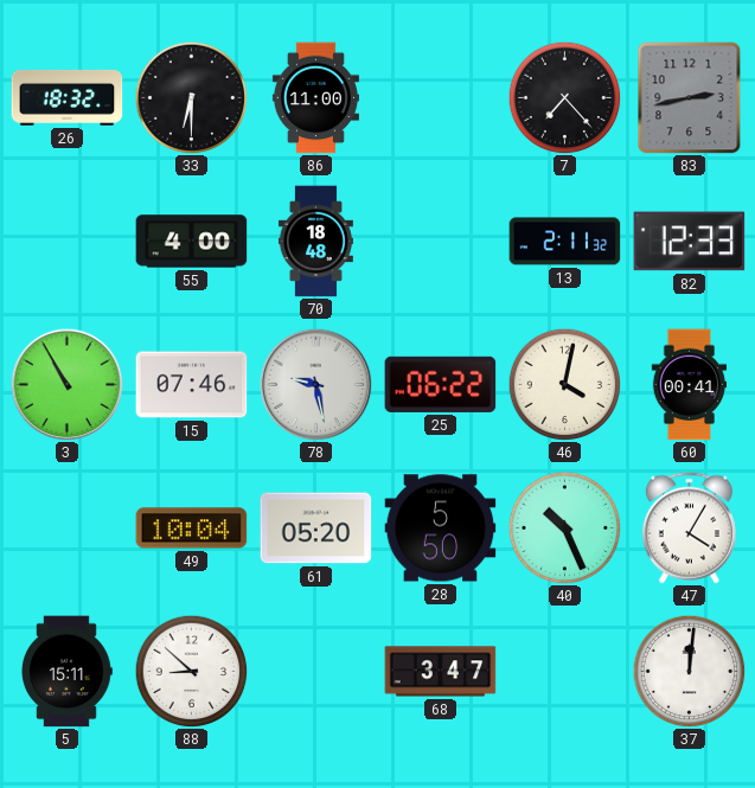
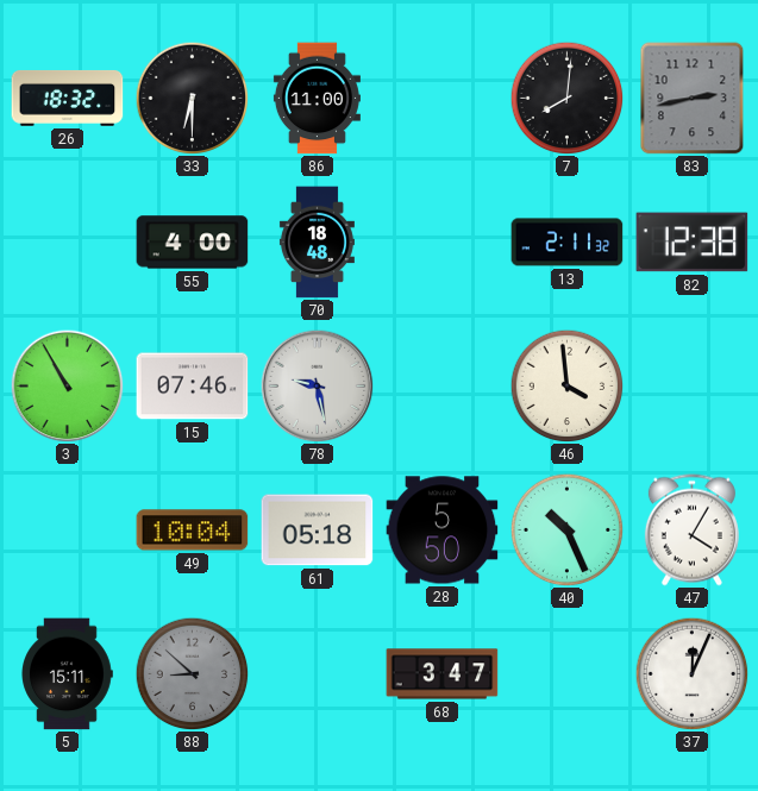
7: 7:23 -> 8:01 (566, 98)
82: 12:33 -> 12:38 (693, 243)
25: 06:22 -> none (441, 384)
46: 4:02 -> 3:59 (566, 385)
60: 00:41 -> none (690, 385)
61: 05:20 -> 05:18 (318, 531)
88 dial: white -> grey (192, 673)
37: 12:01 -> 12:04 (691, 673)
